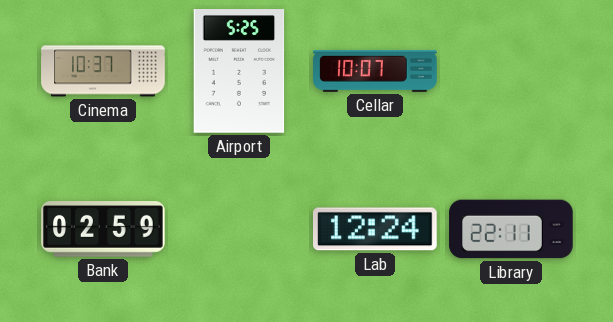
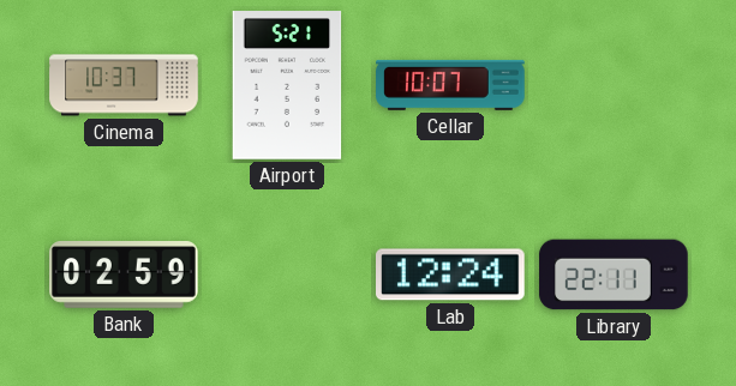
Airport: 5:25 -> 5:21 (287, 85)
